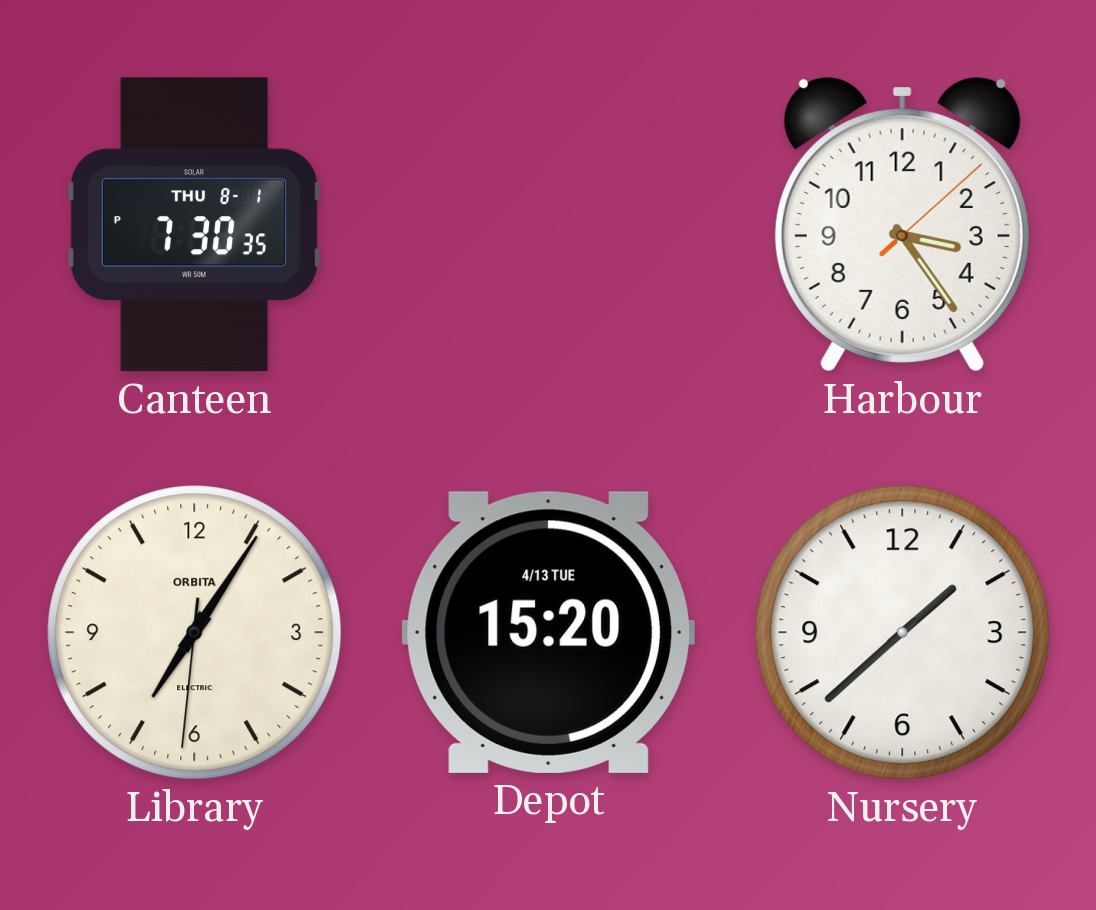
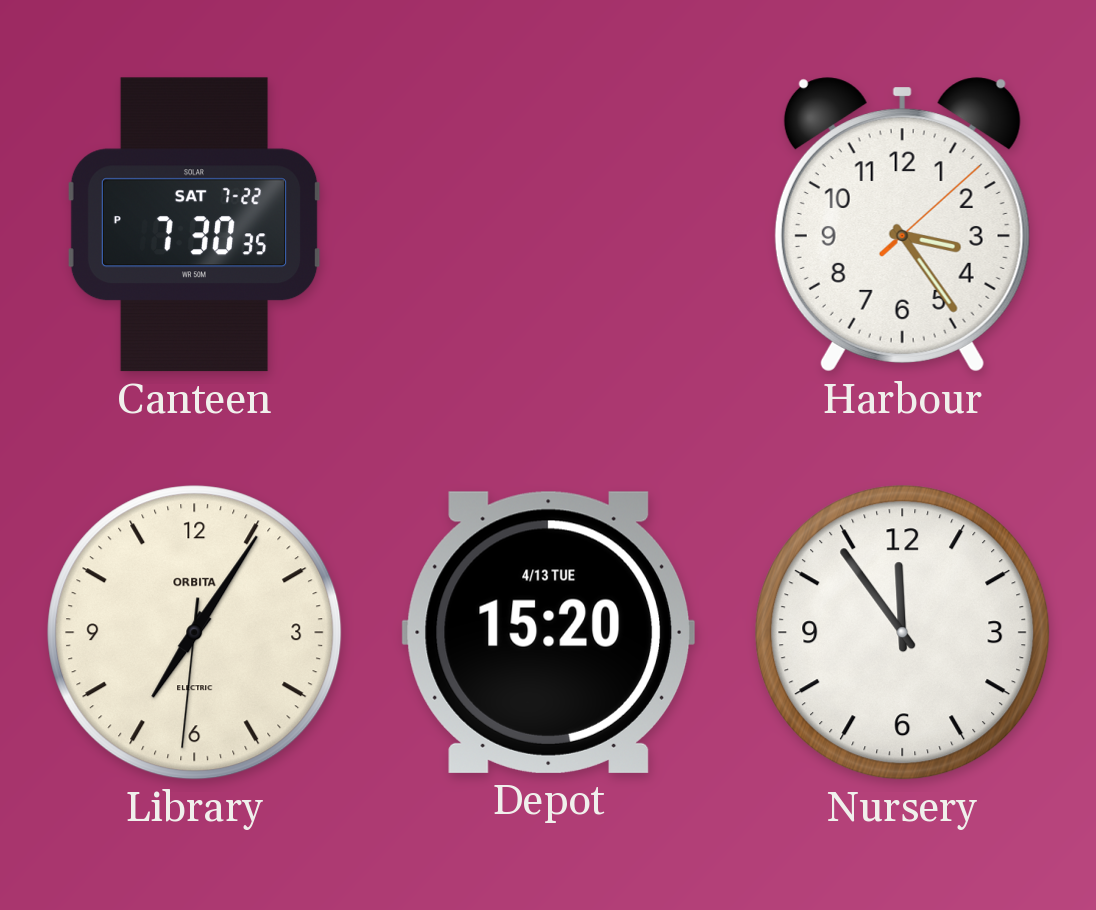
Canteen date: THU 8-1 -> SAT 7-22 (194, 225)
Nursery: 1:38 -> 11:54 (903, 633)
